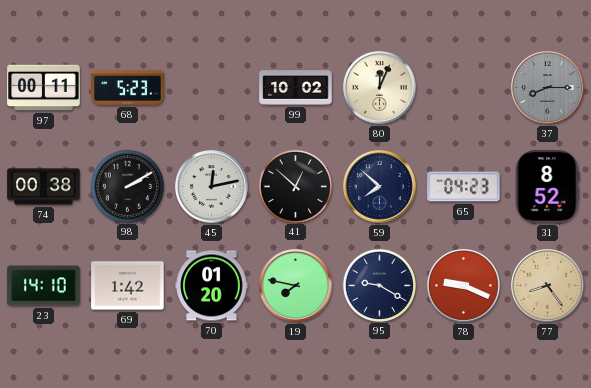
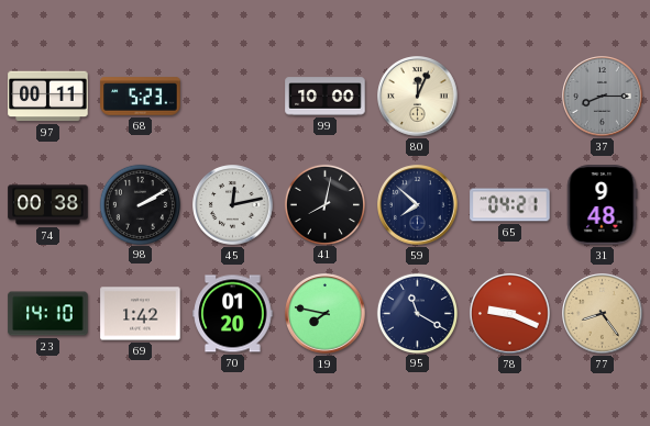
99: 10:02 -> 10:00 (326, 97)
41: 12:52 -> 8:02 (324, 204)
65: 04:23 -> 04:21 (510, 205)
31: 8:52 -> 9:48 (602, 205)
95: 9:20 -> 11:20 (417, 313)
